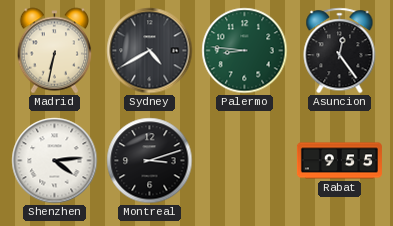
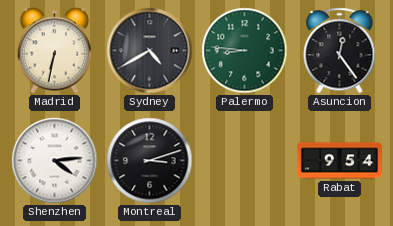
Rabat: 9:55 -> 9:54 (339, 161)
